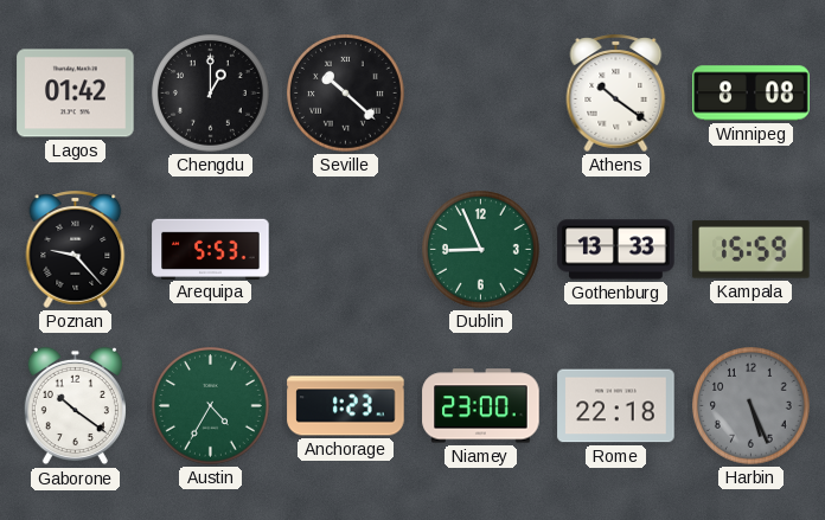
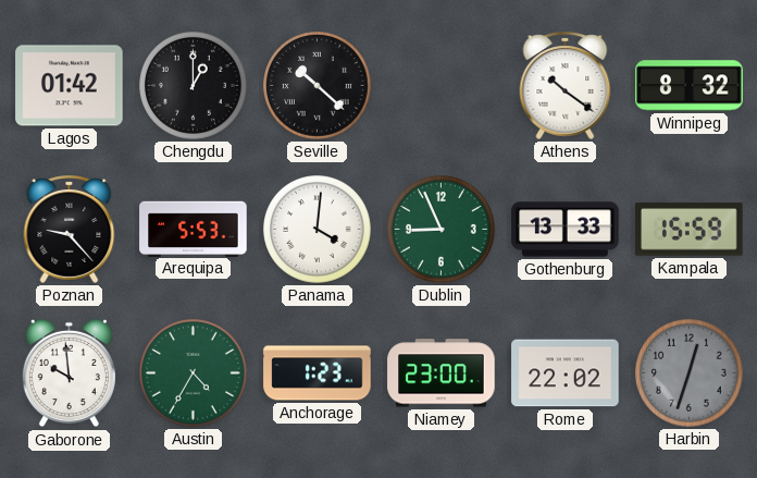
Winnipeg: 8:08 -> 8:32 (690, 86)
Panama: none -> 4:01 (318, 230)
Gaborone: 10:21 -> 9:59 (69, 373)
Rome: 22:18 -> 22:02 (566, 373)
Harbin: 5:26 -> 12:33 (690, 373)
